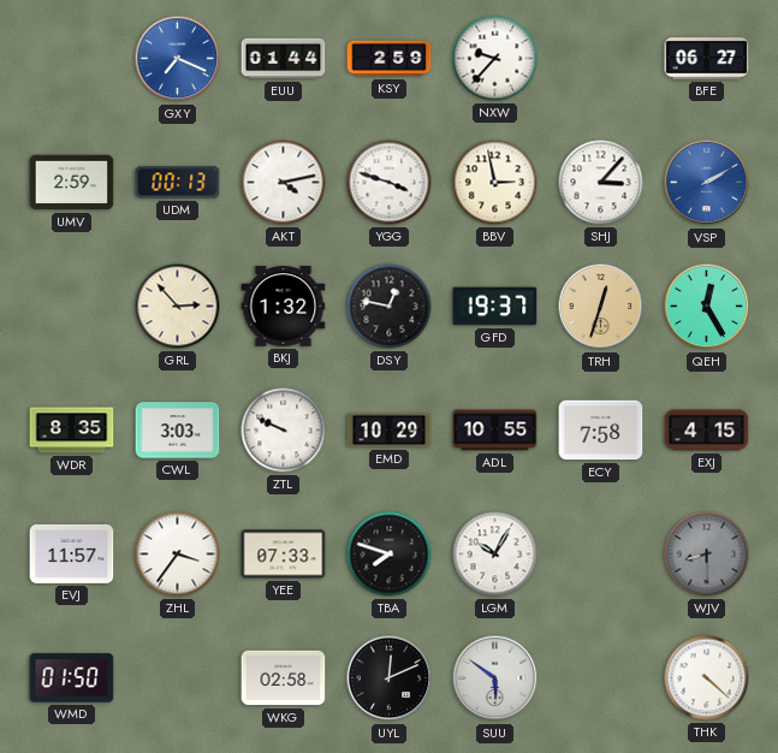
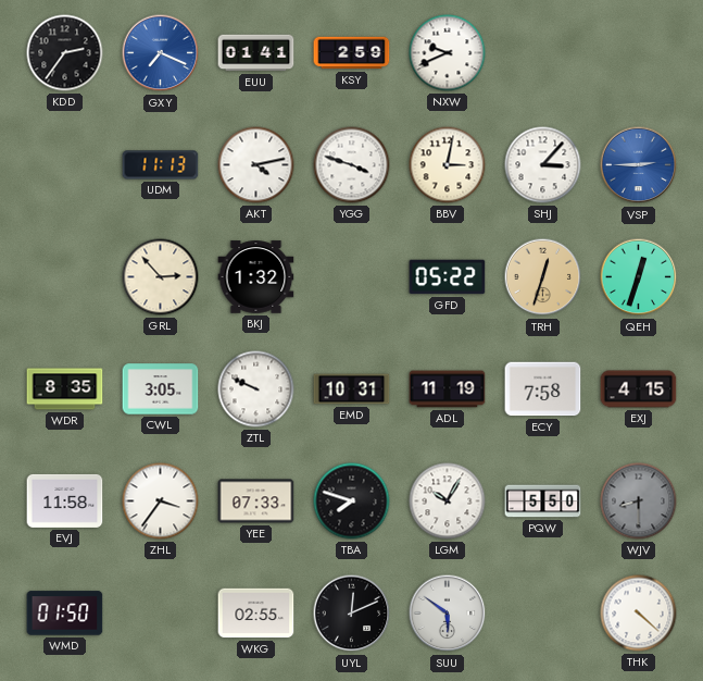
KDD: none -> 2:36 (65, 53)
EUU: 01:44 -> 01:41 (256, 53)
NXW: 9:37 -> 9:41 (448, 53)
BFE: 06:27 -> none (707, 59)
UMV: 2:59 -> none (72, 183)
UDM: 00:13 -> 11:13 (161, 165)
BBV: 2:58 -> 3:02 (448, 165)
VSP: 2:10 -> 2:45 (639, 165)
DSY: 12:47 -> none (390, 307)
GFD: 19:37 -> 05:22 (448, 277)
QEH: 12:25 -> 12:33 (639, 277)
CWL: 3:03 -> 3:05 (161, 389)
EMD: 10:29 -> 10:31 (352, 389)
ADL: 10:55 -> 11:19 (448, 389)
EVJ: 11:57 -> 11:58 (65, 500)
PQW: none -> 5:50 (543, 502)
WKG: 02:58 -> 02:55 (256, 614)
